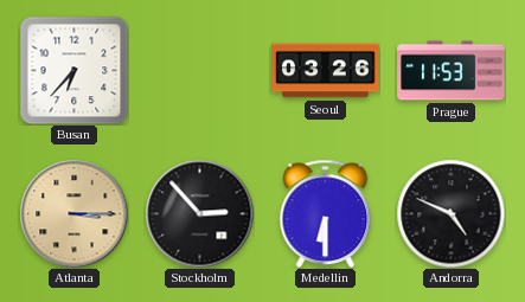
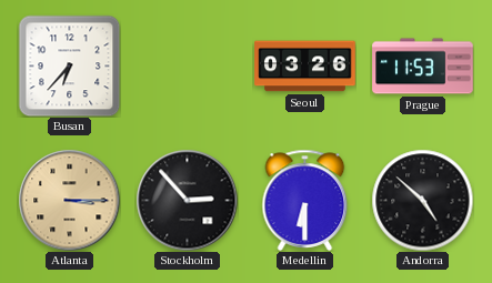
Andorra: 4:49 -> 4:52 (422, 200)
